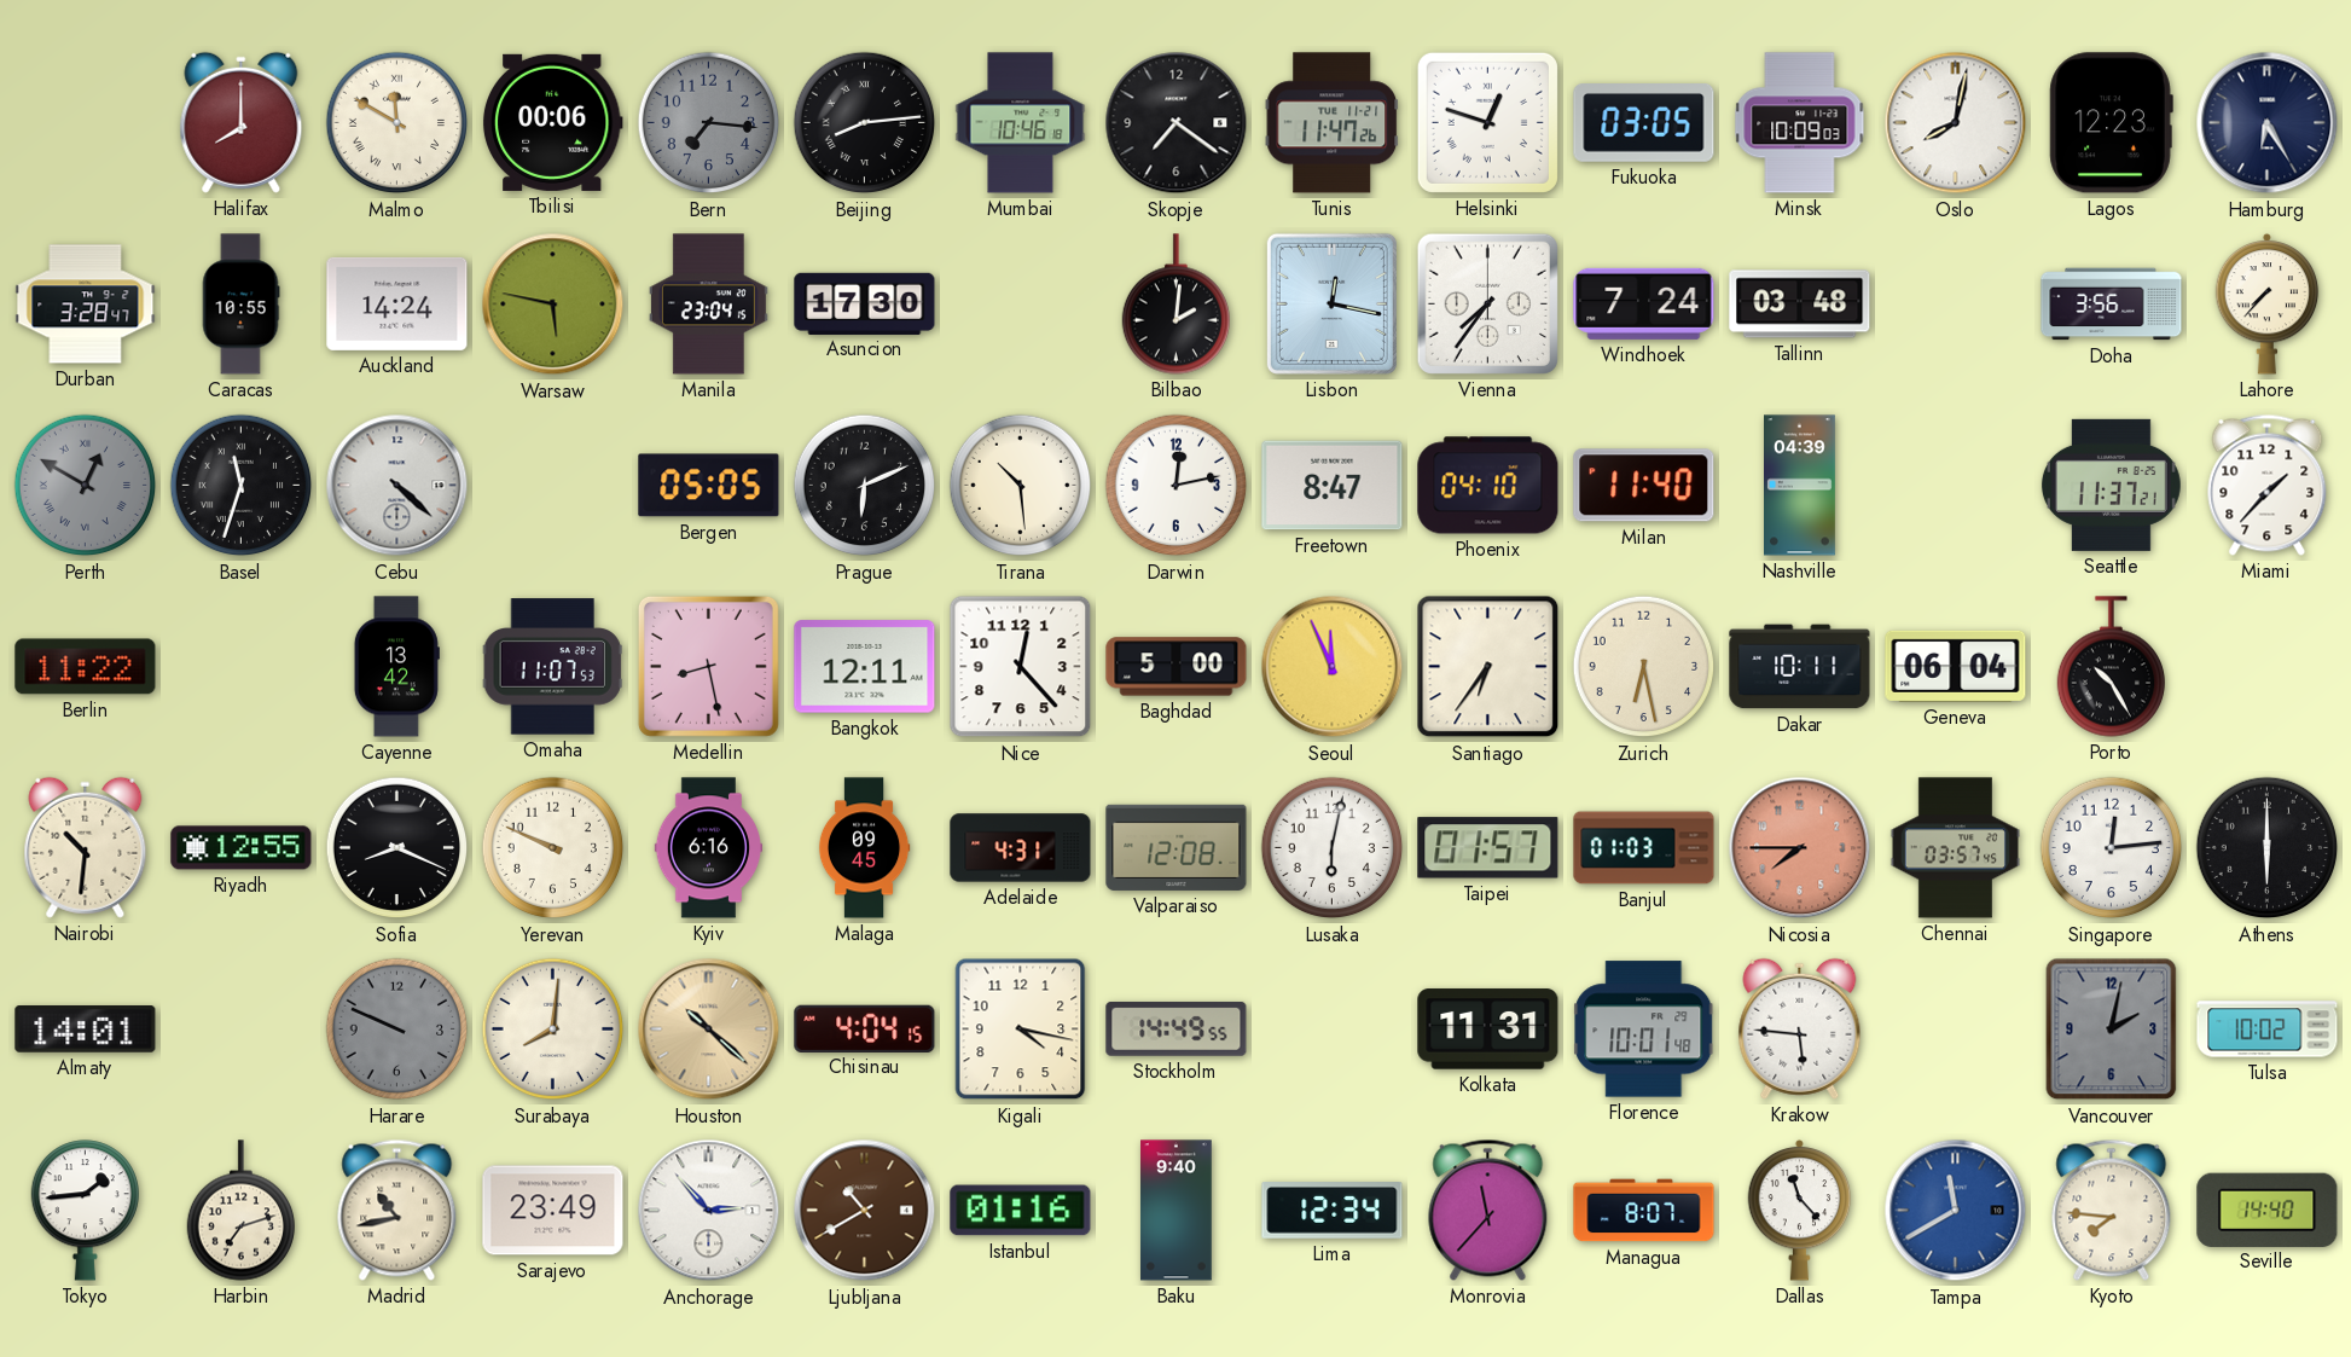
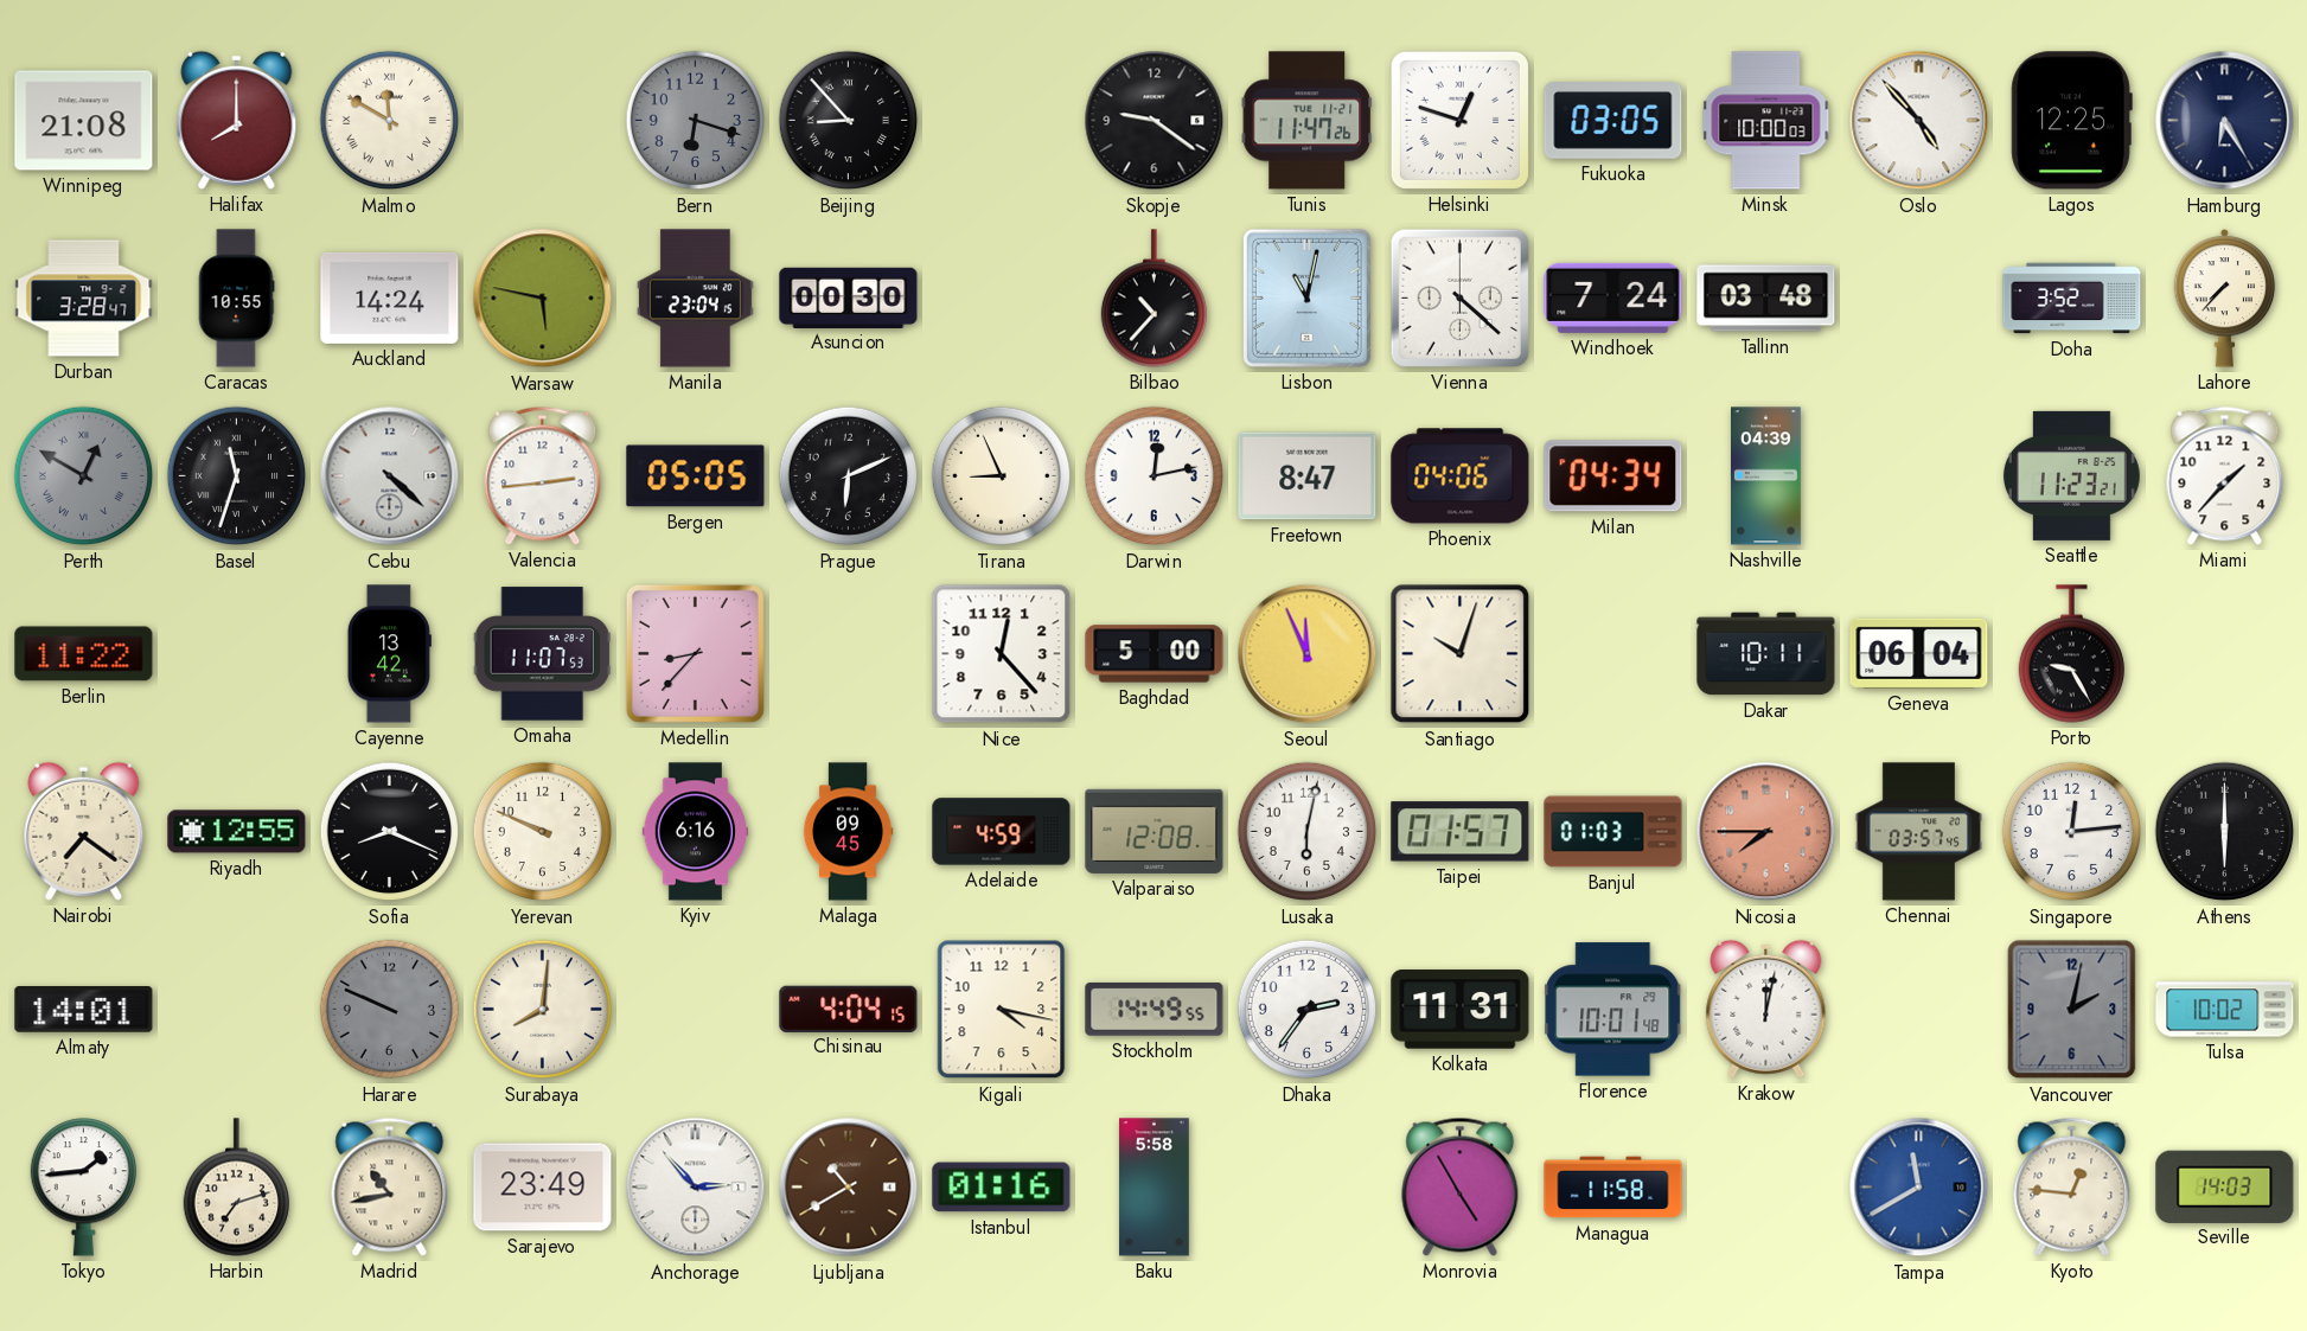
Winnipeg: none -> 21:08 (84, 121)
Tbilisi: 00:06 -> none (552, 122)
Bern: 7:16 -> 6:18 (696, 121)
Beijing: 8:14 -> 8:53 (849, 121)
Mumbai: 10:46 -> none (1021, 123)
Skopje: 7:21 -> 9:21 (1155, 121)
Minsk: 10:09 -> 10:00 (1766, 121)
Oslo: 8:02 -> 4:53 (1919, 121)
Lagos: 12:23 -> 12:25 (2071, 121)
Asuncion: 17:30 -> 00:30 (849, 297)
Bilbao: 2:01 -> 10:37 (1153, 299)
Lisbon: 12:17 -> 11:02 (1306, 297)
Vienna: 7:36 -> 4:22 (1459, 297)
Doha: 3:56 -> 3:52 (2072, 299)
Valencia: none -> 2:44 (543, 475)
Tirana: 10:29 -> 8:56 (1002, 476)
Phoenix: 04:10 -> 04:06 (1461, 476)
Milan: 11:40 -> 04:34 (1613, 476)
Seattle: 11:37 -> 11:23 (2071, 475)
Medellin: 8:28 -> 8:37 (695, 653)
Bangkok: 12:11 -> none (865, 667)
Santiago: 6:36 -> 10:03 (1461, 654)
Zurich: 6:28 -> none (1644, 667)
Porto: 10:25 -> 9:25 (2071, 654)
Nairobi: 10:31 -> 7:21 (84, 831)
Adelaide: 4:31 -> 4:59 (1002, 832)
Houston: 10:22 -> none (709, 1030)
Dhaka: none -> 2:36 (1308, 1010)
Krakow: 5:46 -> 12:02 (1766, 1009)
Baku: 9:40 -> 5:58 (1155, 1188)
Lima: 12:34 -> none (1333, 1211)
Monrovia: 11:37 -> 4:55 (1461, 1186)
Managua: 8:07 -> 11:58 (1613, 1188)
Dallas: 11:23 -> none (1800, 1210)
Kyoto: 7:46 -> 12:46 (2072, 1186)
Seville: 14:40 -> 14:03 (2225, 1186)
